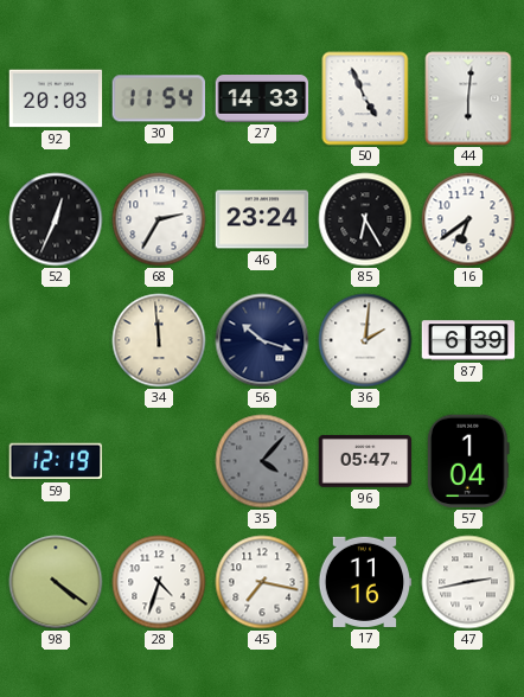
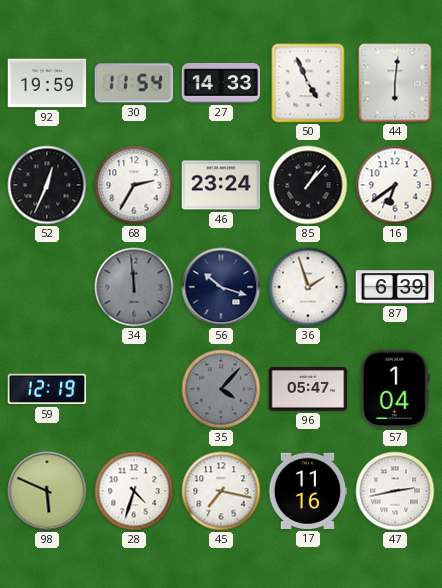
92: 20:03 -> 19:59 (47, 83)
85: 6:25 -> 1:07 (308, 185)
34 dial: cream -> grey (134, 287)
36: 2:01 -> 1:57 (308, 287)
98: 4:21 -> 5:49 (47, 491)
